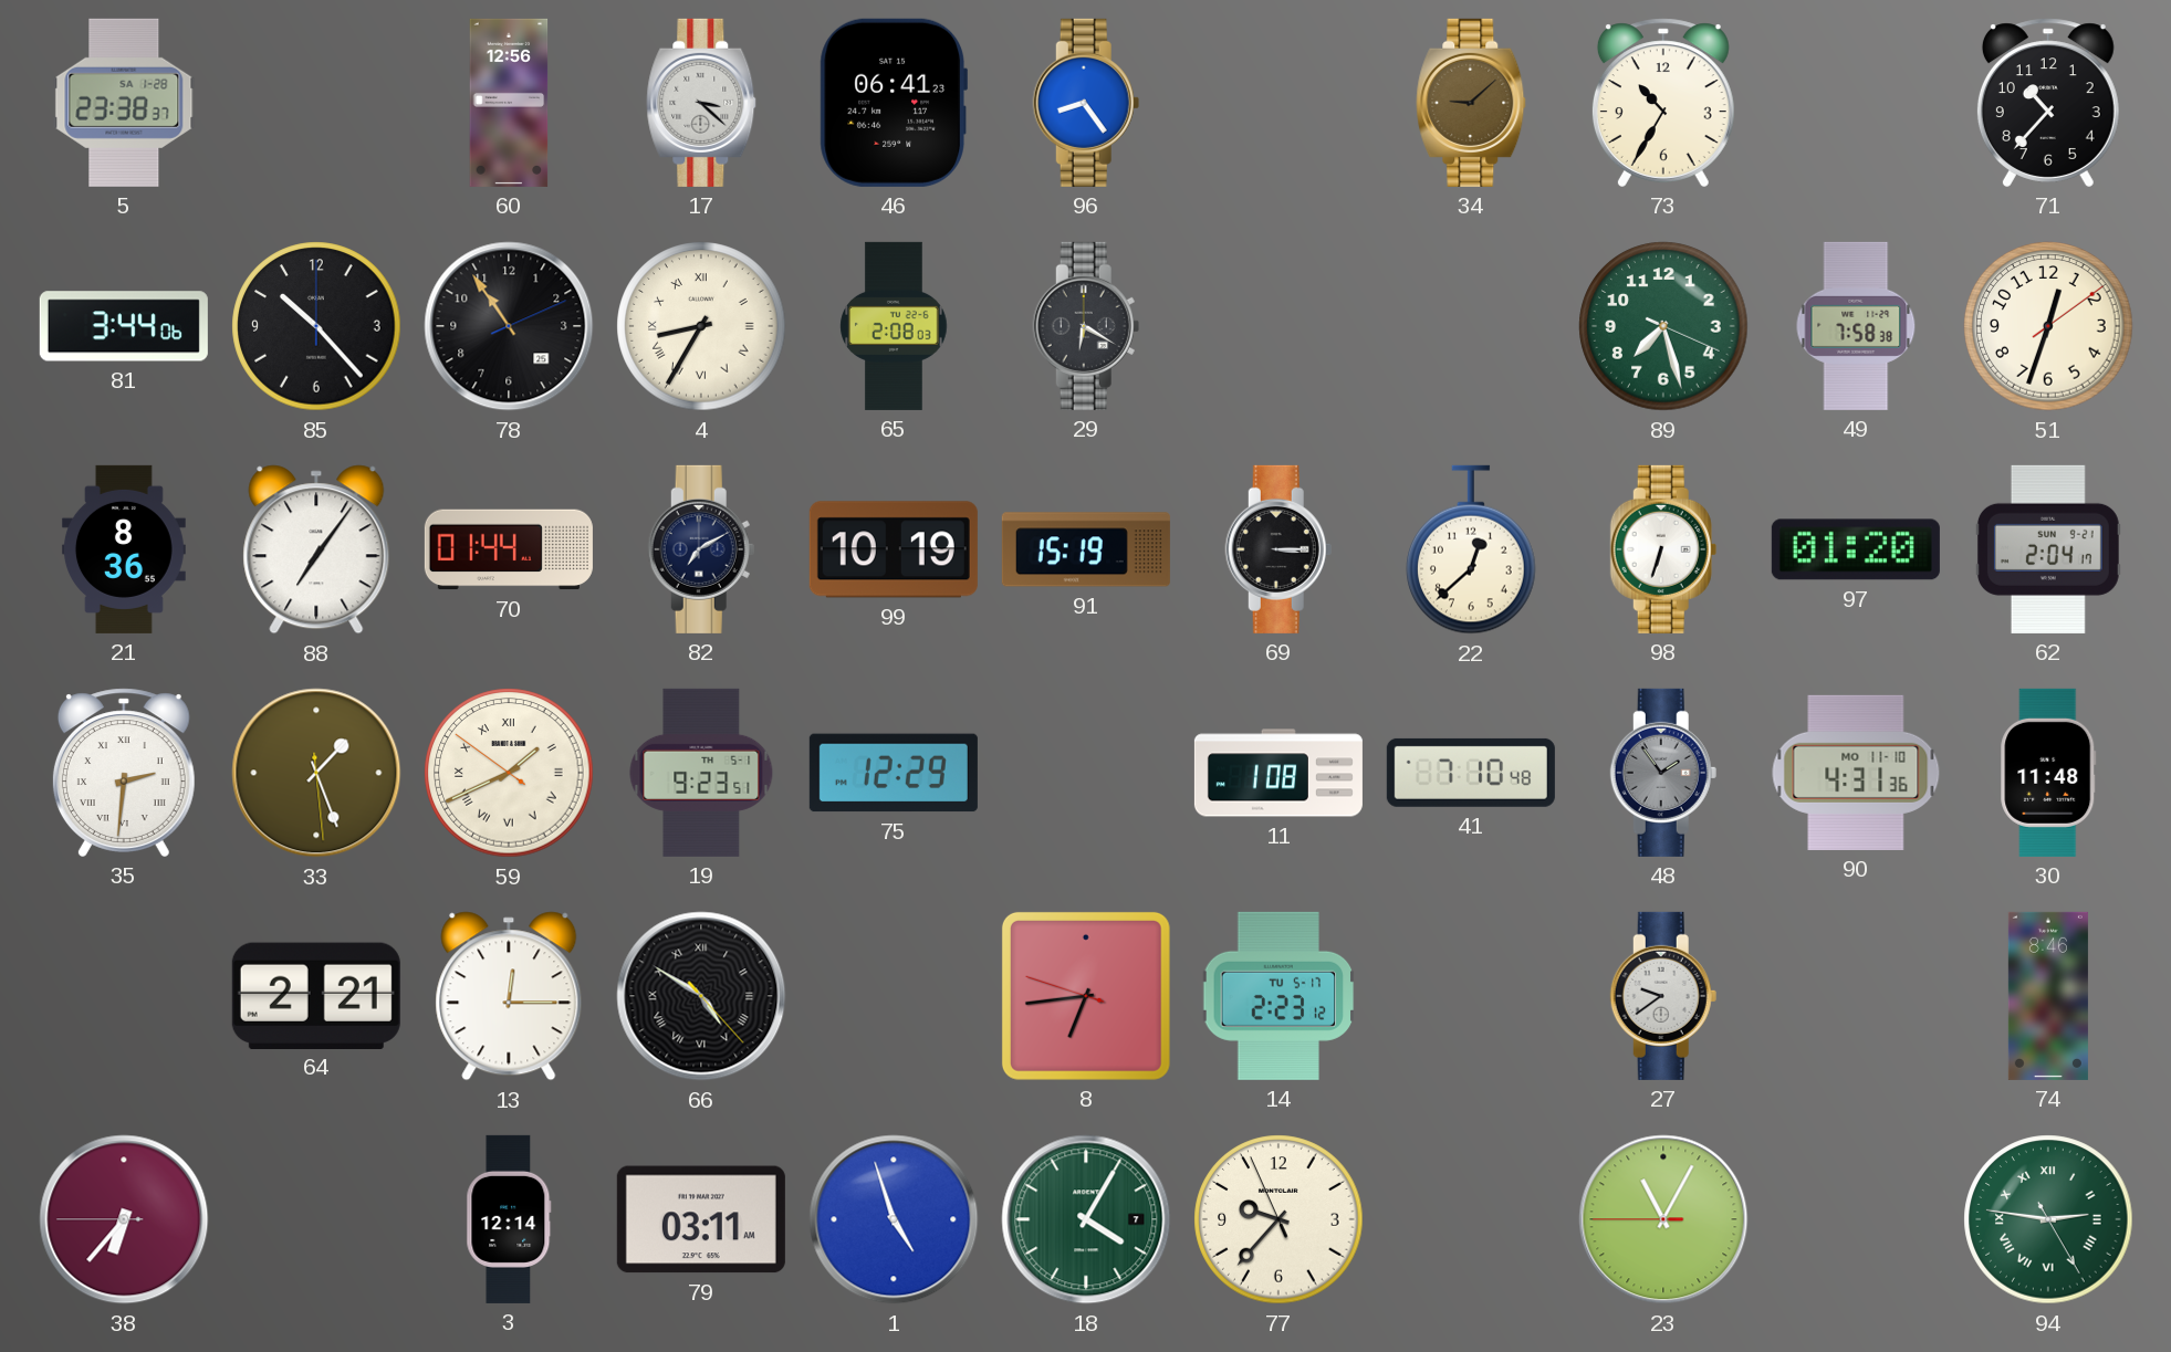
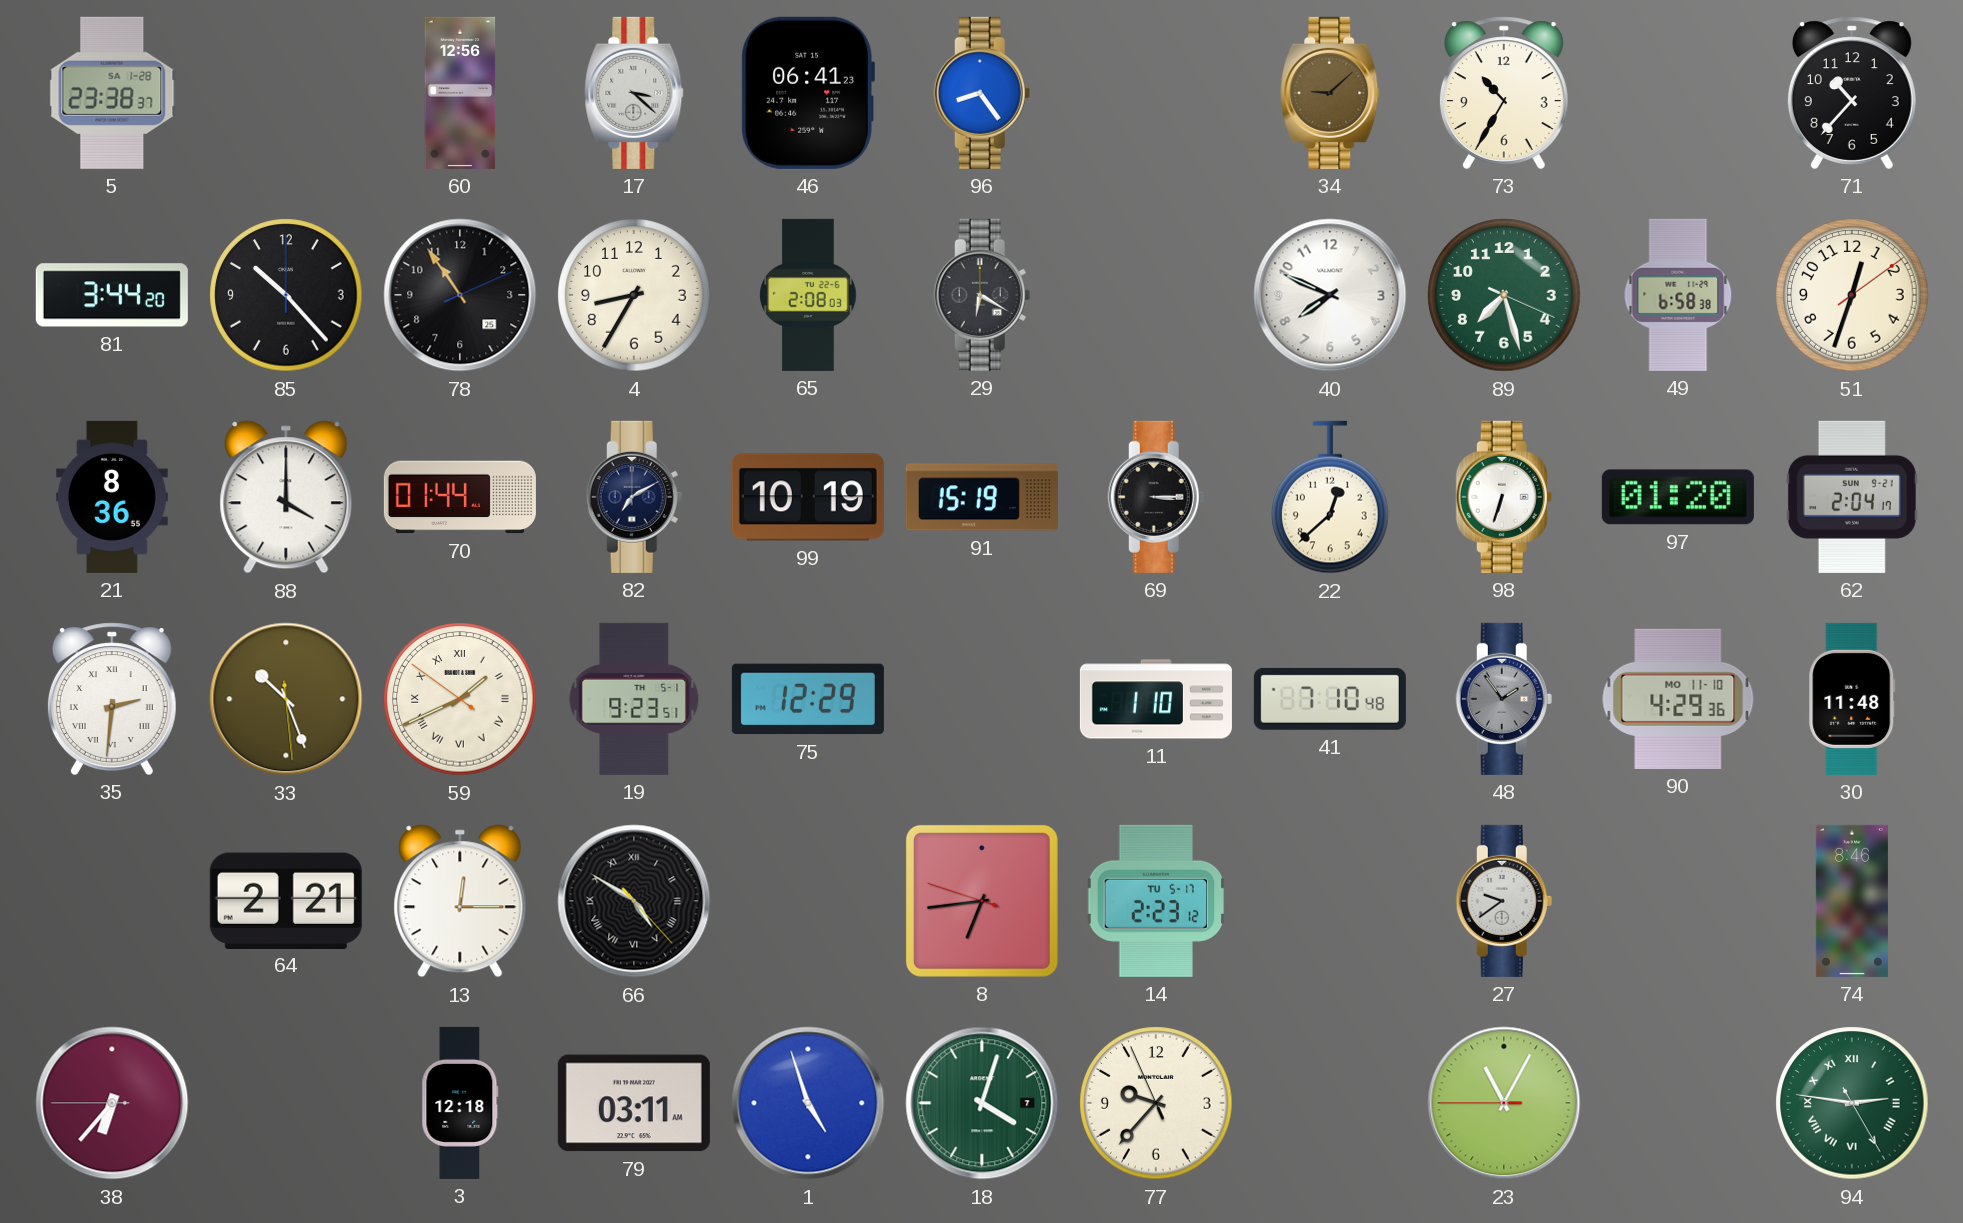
81: 3:44:06 -> 3:44:20 (112, 295)
4 numerals: Roman -> Arabic (634, 295)
40: none -> 7:49 (1330, 295)
49: 7:58 -> 6:58 (1678, 295)
88: 7:06 -> 4:00 (286, 497)
33: 1:26 -> 10:26 (286, 699)
11: 1:08 -> 1:10 (1156, 699)
90: 4:31 -> 4:29 (1678, 699)
3: 12:14 -> 12:18 (460, 1103)
18: 4:05 -> 4:03 (982, 1103)
